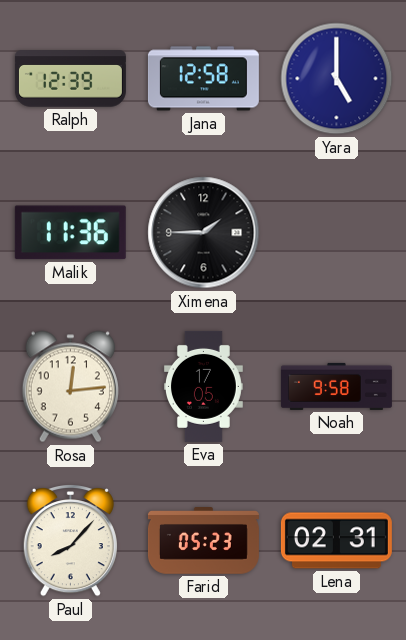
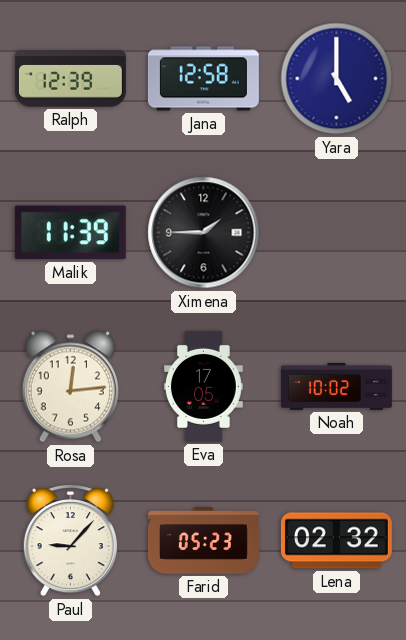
Malik: 11:36 -> 11:39 (70, 233)
Noah: 9:58 -> 10:02 (336, 386)
Paul: 8:07 -> 9:07 (70, 541)
Lena: 02:31 -> 02:32 (336, 541)
